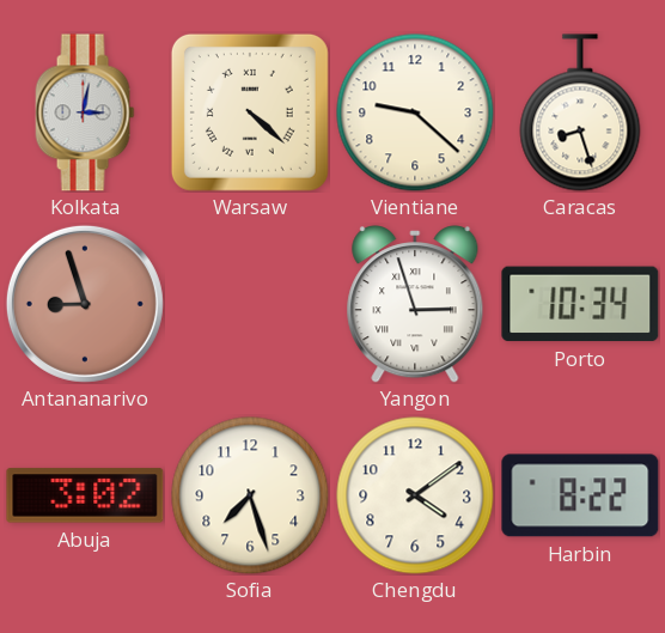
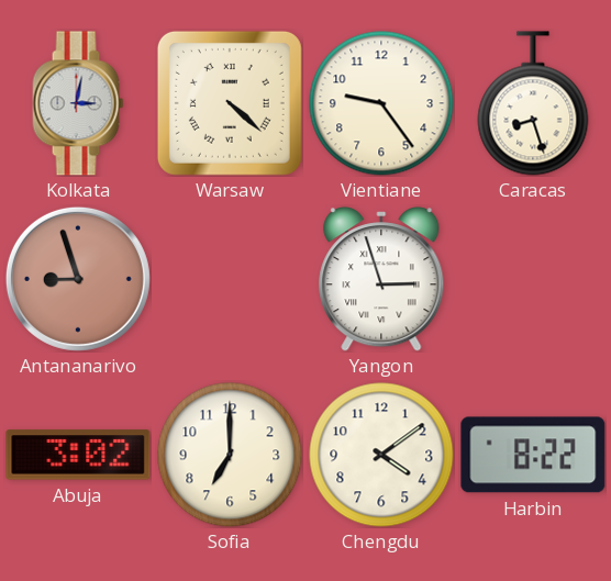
Vientiane: 9:22 -> 9:24 (381, 103)
Porto: 10:34 -> none (580, 304)
Sofia: 7:27 -> 7:00 (230, 455)
